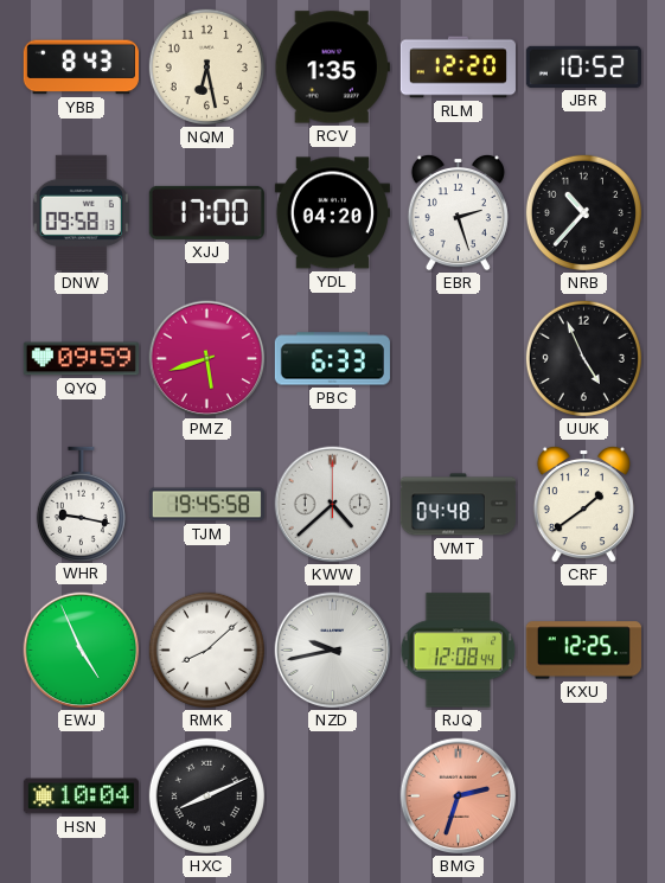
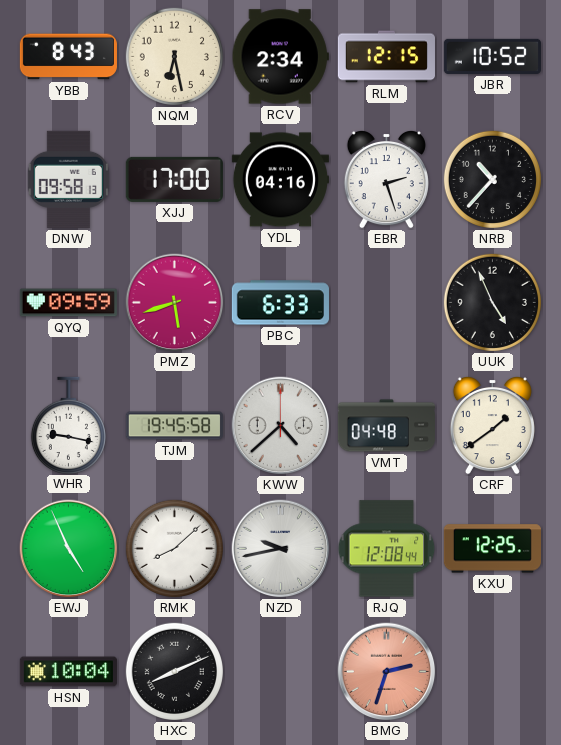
RCV: 1:35 -> 2:34 (280, 57)
RLM: 12:20 -> 12:15 (386, 57)
YDL: 04:20 -> 04:16 (280, 180)
